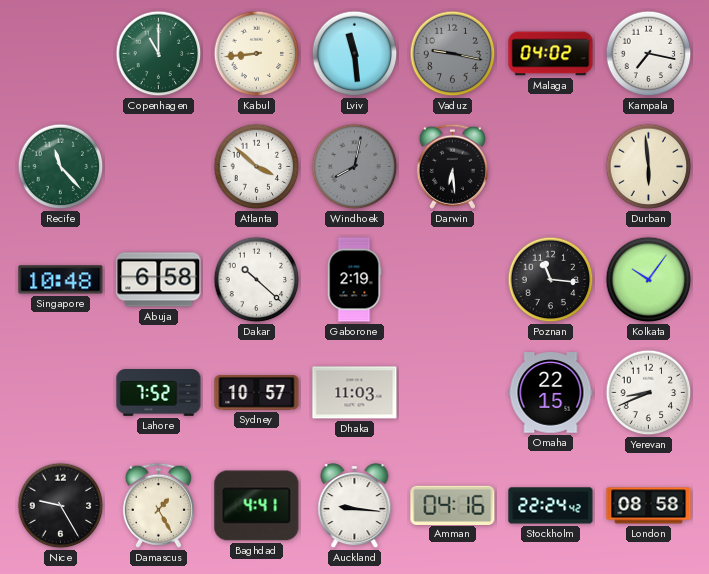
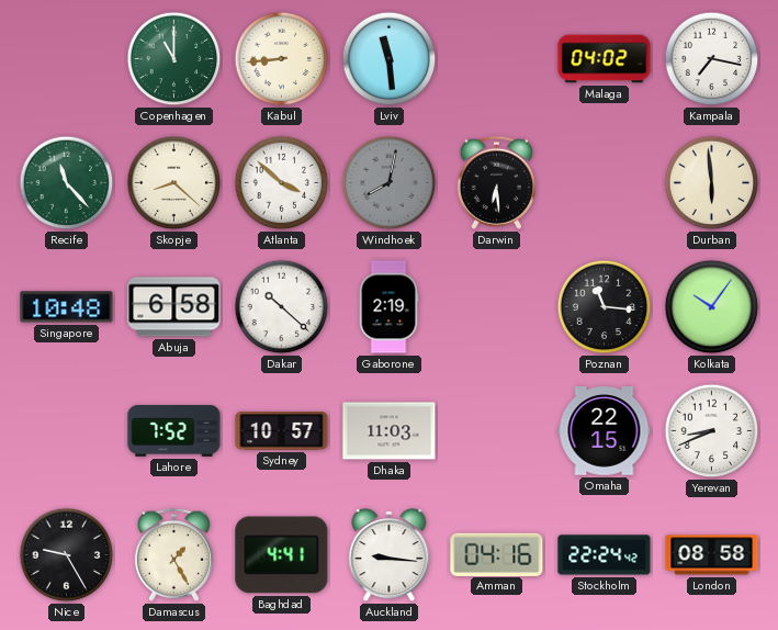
Vaduz: 9:17 -> none (453, 54)
Skopje: none -> 8:22 (174, 183)
